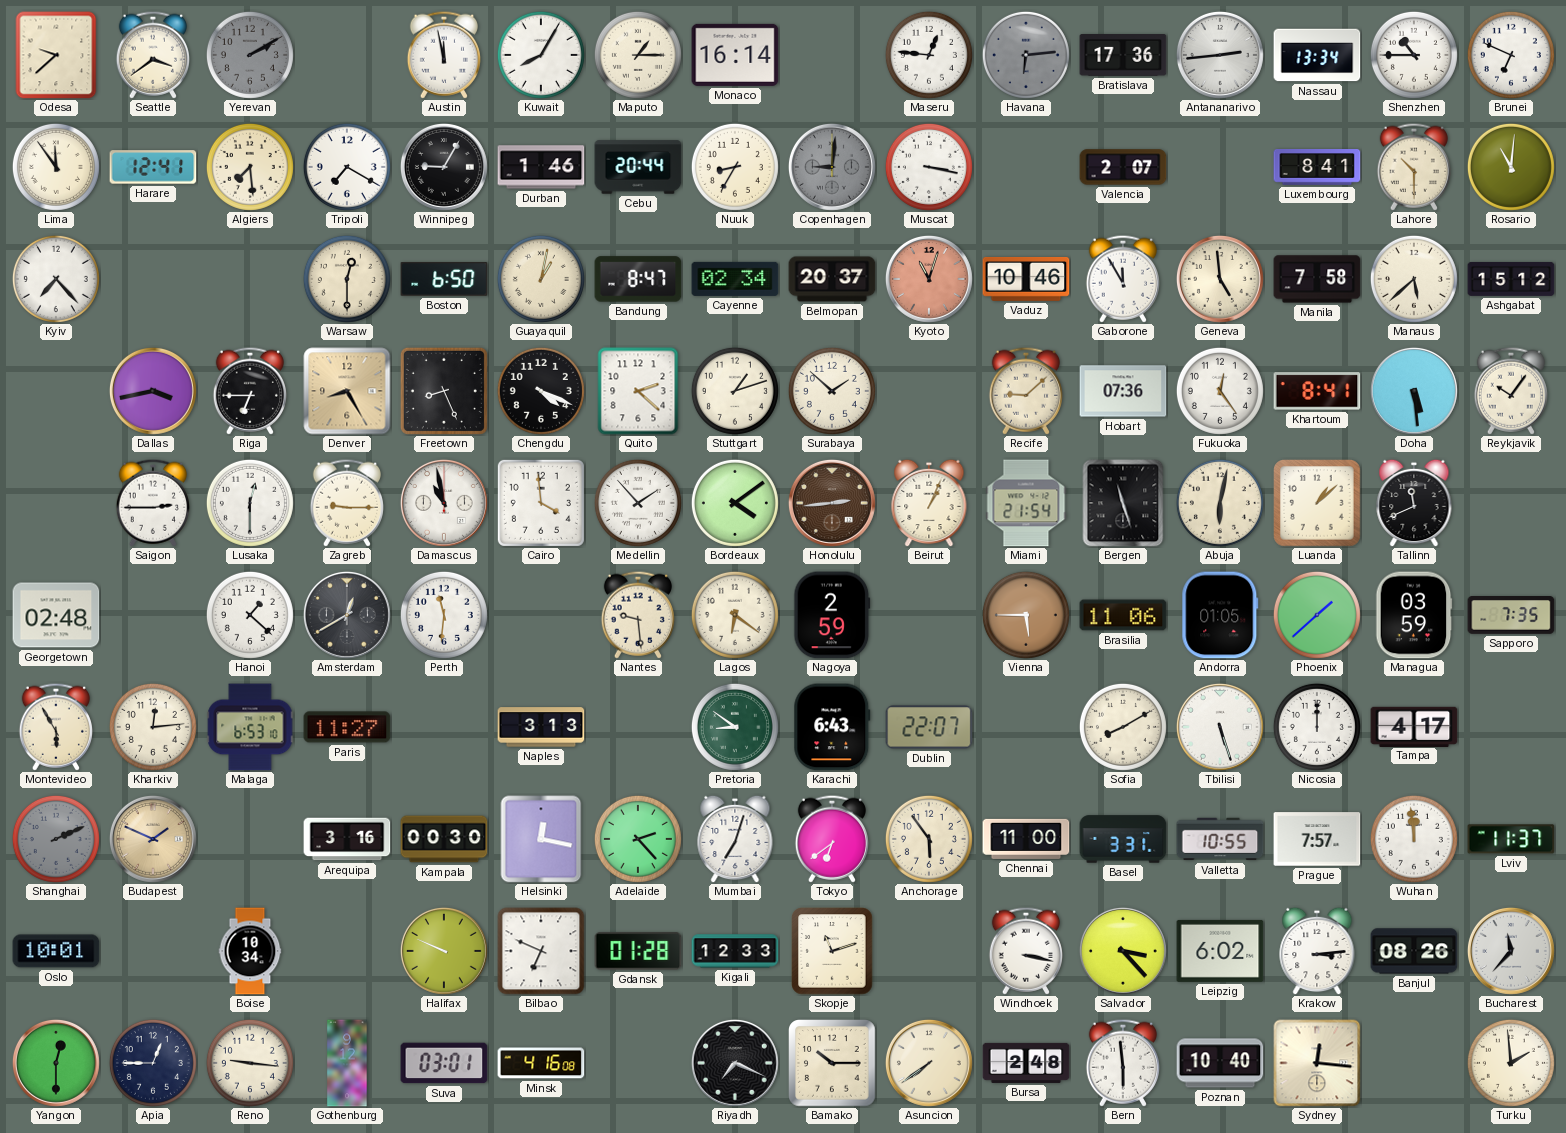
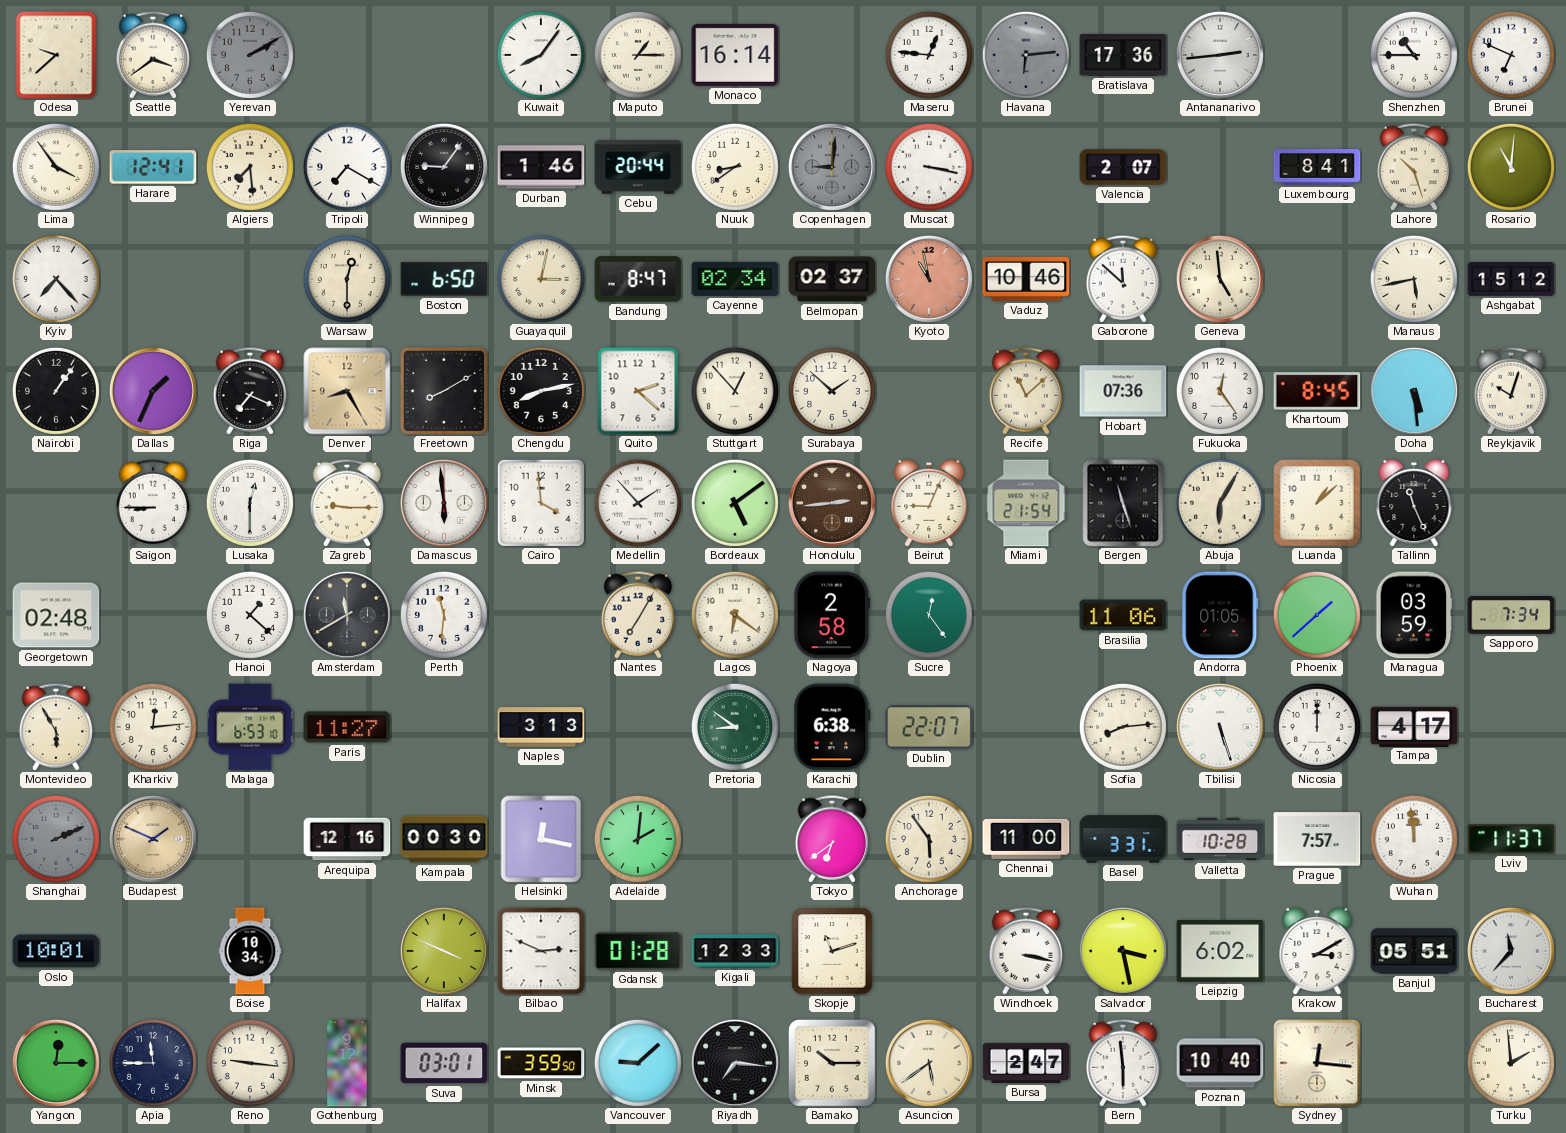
Austin: 11:58 -> none (443, 55)
Kuwait: 8:05 -> 8:06 (541, 55)
Nassau: 13:34 -> none (1317, 55)
Lima: 11:54 -> 3:54 (56, 167)
Winnipeg: 9:05 -> 9:06 (444, 167)
Nuuk: 8:35 -> 8:39 (735, 167)
Lahore: 10:30 -> 10:27 (1413, 167)
Guayaquil: 1:02 -> 3:02 (541, 279)
Belmopan: 20:37 -> 02:37 (832, 279)
Kyoto: 11:03 -> 10:58 (929, 279)
Gaborone: 11:55 -> 11:52 (1122, 279)
Manila: 7:58 -> none (1317, 279)
Manaus: 5:38 -> 5:43 (1414, 279)
Nairobi: none -> 1:06 (56, 391)
Dallas: 3:43 -> 1:34 (153, 391)
Riga: 6:45 -> 7:19 (249, 391)
Freetown: 8:26 -> 8:10 (444, 391)
Chengdu: 4:19 -> 8:13 (541, 391)
Stuttgart: 1:12 -> 12:53 (735, 391)
Recife: 9:08 -> 11:08 (1025, 391)
Khartoum: 8:41 -> 8:45 (1317, 391)
Reykjavik: 10:06 -> 10:03 (1510, 391)
Saigon: 2:45 -> 8:45 (152, 503)
Damascus: 10:58 -> 5:59 (444, 503)
Bordeaux: 4:09 -> 5:09 (735, 503)
Beirut: 1:04 -> 9:04 (929, 503)
Abuja: 6:02 -> 6:05 (1220, 503)
Tallinn: 11:41 -> 11:26 (1414, 503)
Amsterdam: 12:40 -> 11:40 (347, 615)
Nantes: 9:29 -> 7:05 (637, 615)
Nagoya: 2:59 -> 2:58 (832, 615)
Sucre: none -> 12:24 (929, 615)
Vienna: 5:45 -> none (1026, 615)
Sapporo: 7:35 -> 7:34 (1511, 616)
Karachi: 6:43 -> 6:38 (832, 727)
Sofia: 8:10 -> 8:14 (1123, 727)
Arequipa: 3:16 -> 12:16 (347, 839)
Adelaide: 2:23 -> 2:01 (638, 839)
Mumbai: 7:03 -> none (735, 839)
Valletta: 10:55 -> 10:28 (1220, 839)
Halifax: 9:49 -> 3:49 (444, 951)
Bilbao: 6:49 -> 2:49 (541, 951)
Salvador: 3:23 -> 3:28 (1123, 951)
Krakow: 3:14 -> 3:10 (1317, 951)
Banjul: 08:26 -> 05:51 (1414, 951)
Yangon: 12:30 -> 12:15 (56, 1063)
Apia: 12:45 -> 11:45 (153, 1063)
Minsk: 4:16 -> 3:59 (541, 1063)
Vancouver: none -> 9:08 (638, 1063)
Riyadh: 7:19 -> 7:16 (735, 1063)
Asuncion: 7:39 -> 5:39 (929, 1063)
Bursa: 2:48 -> 2:47 (1026, 1063)
